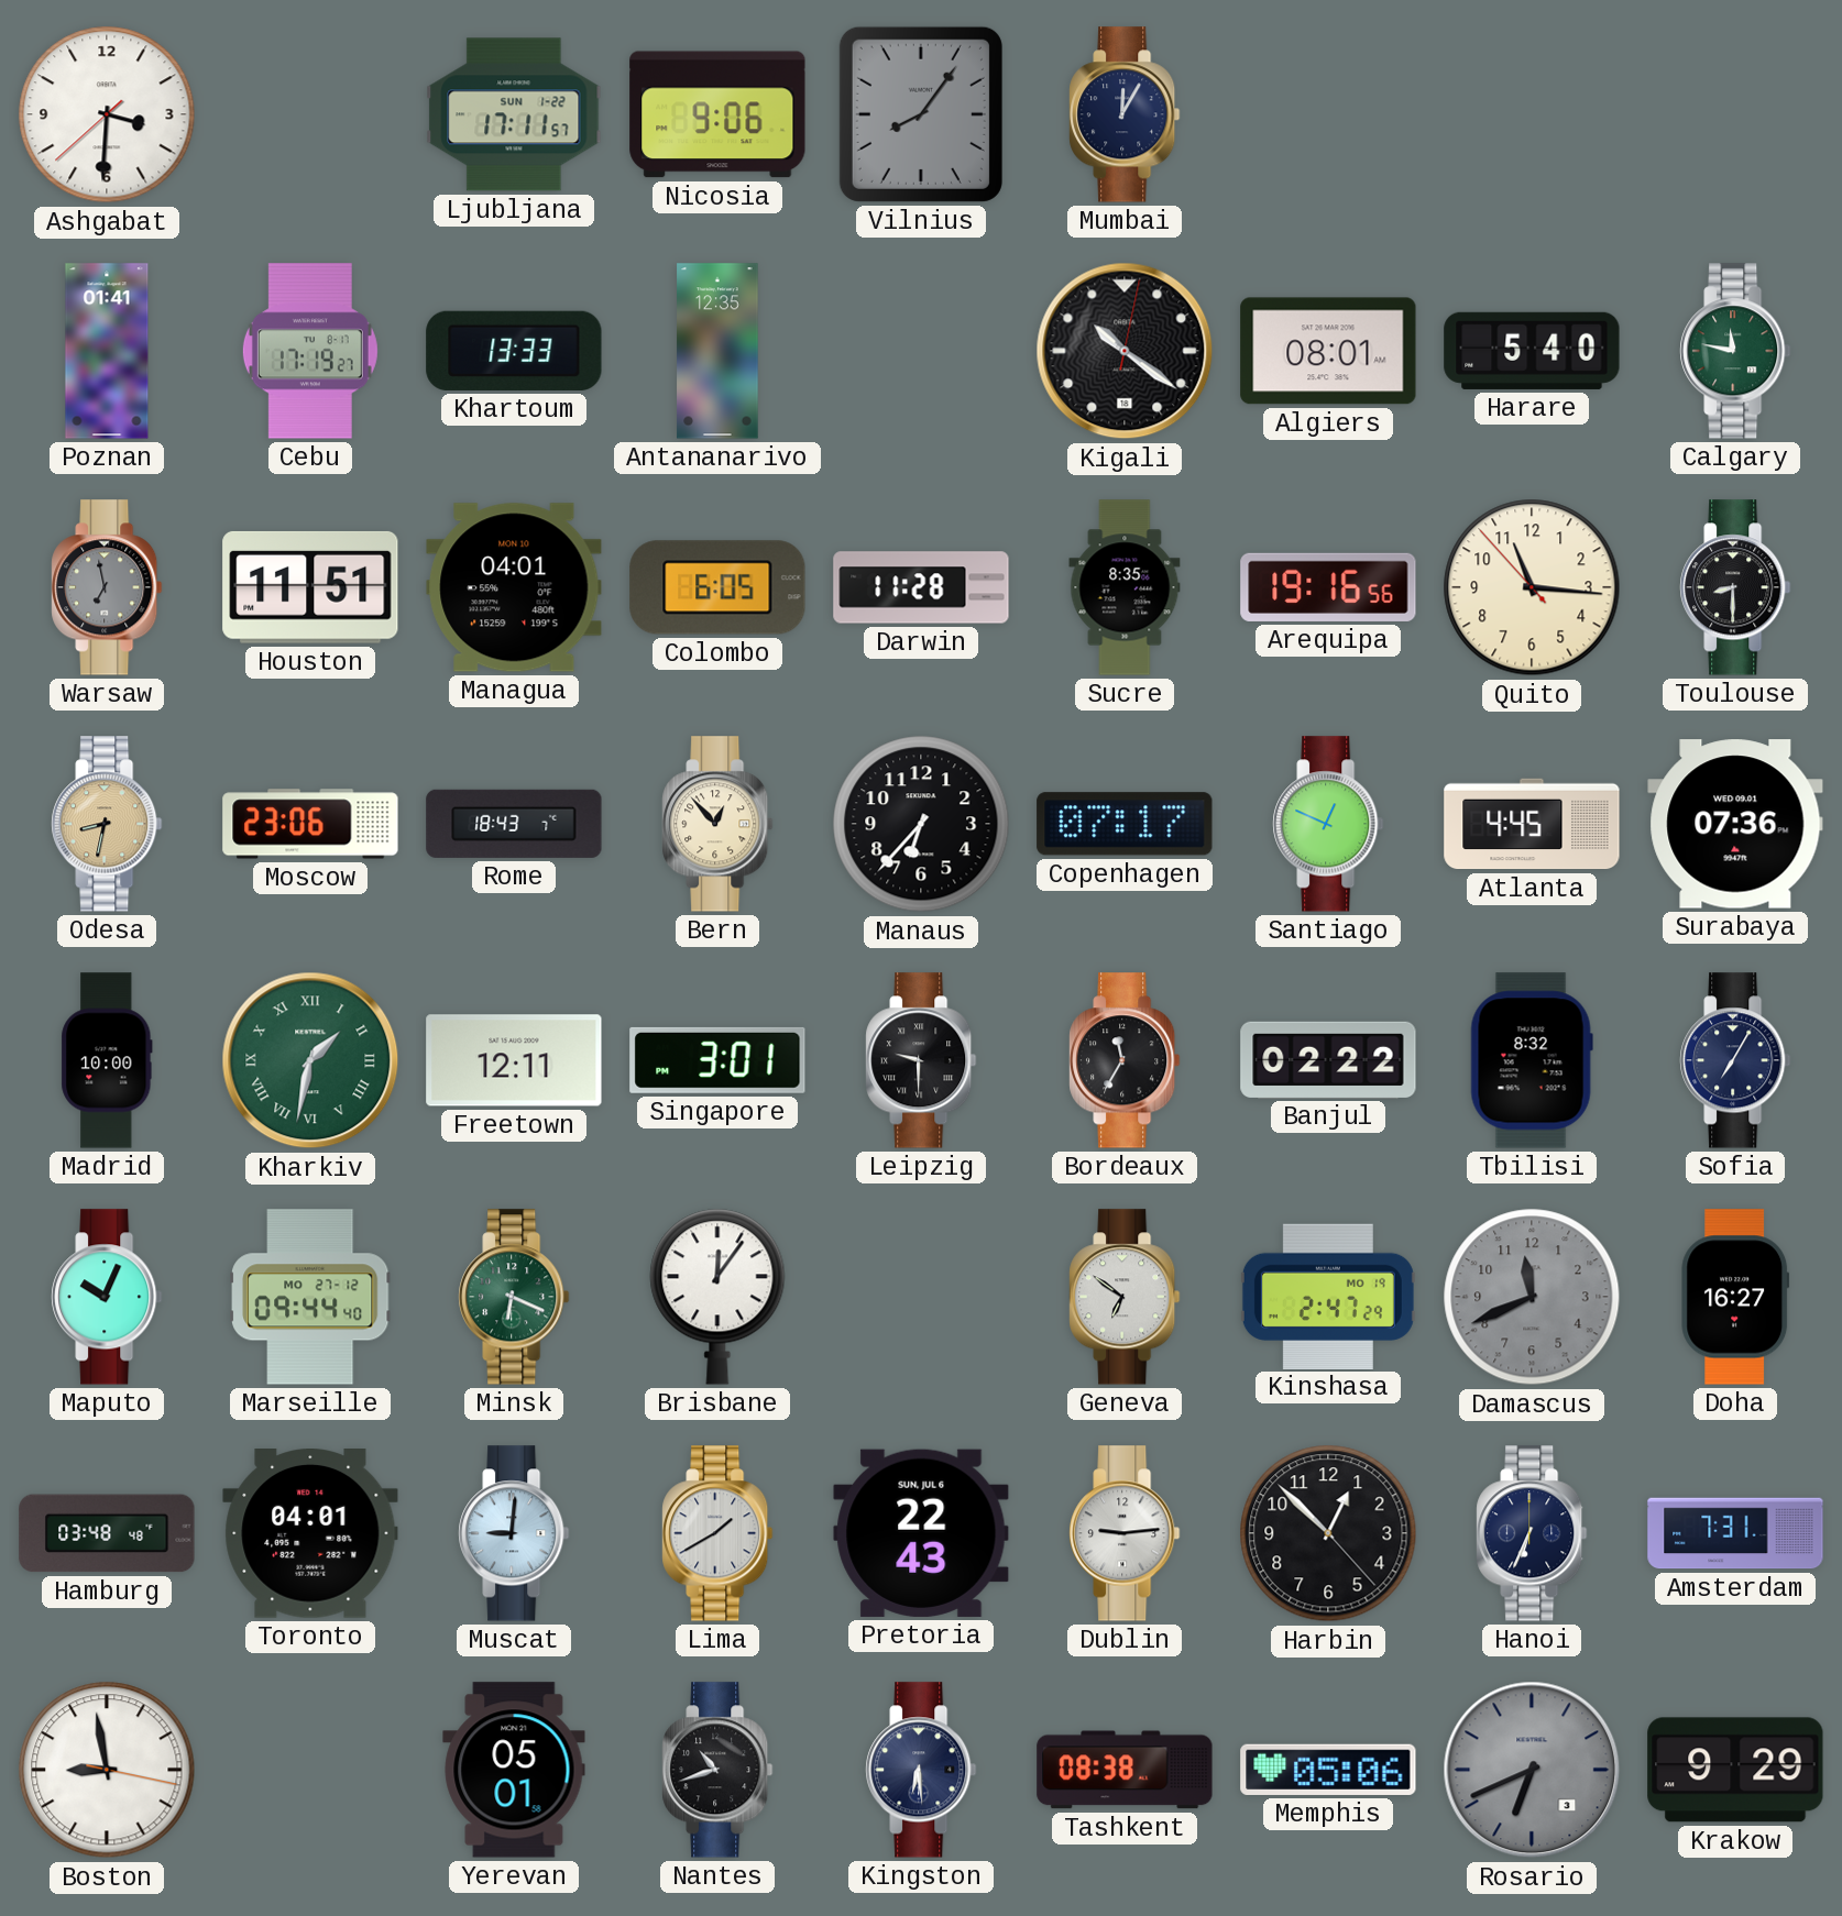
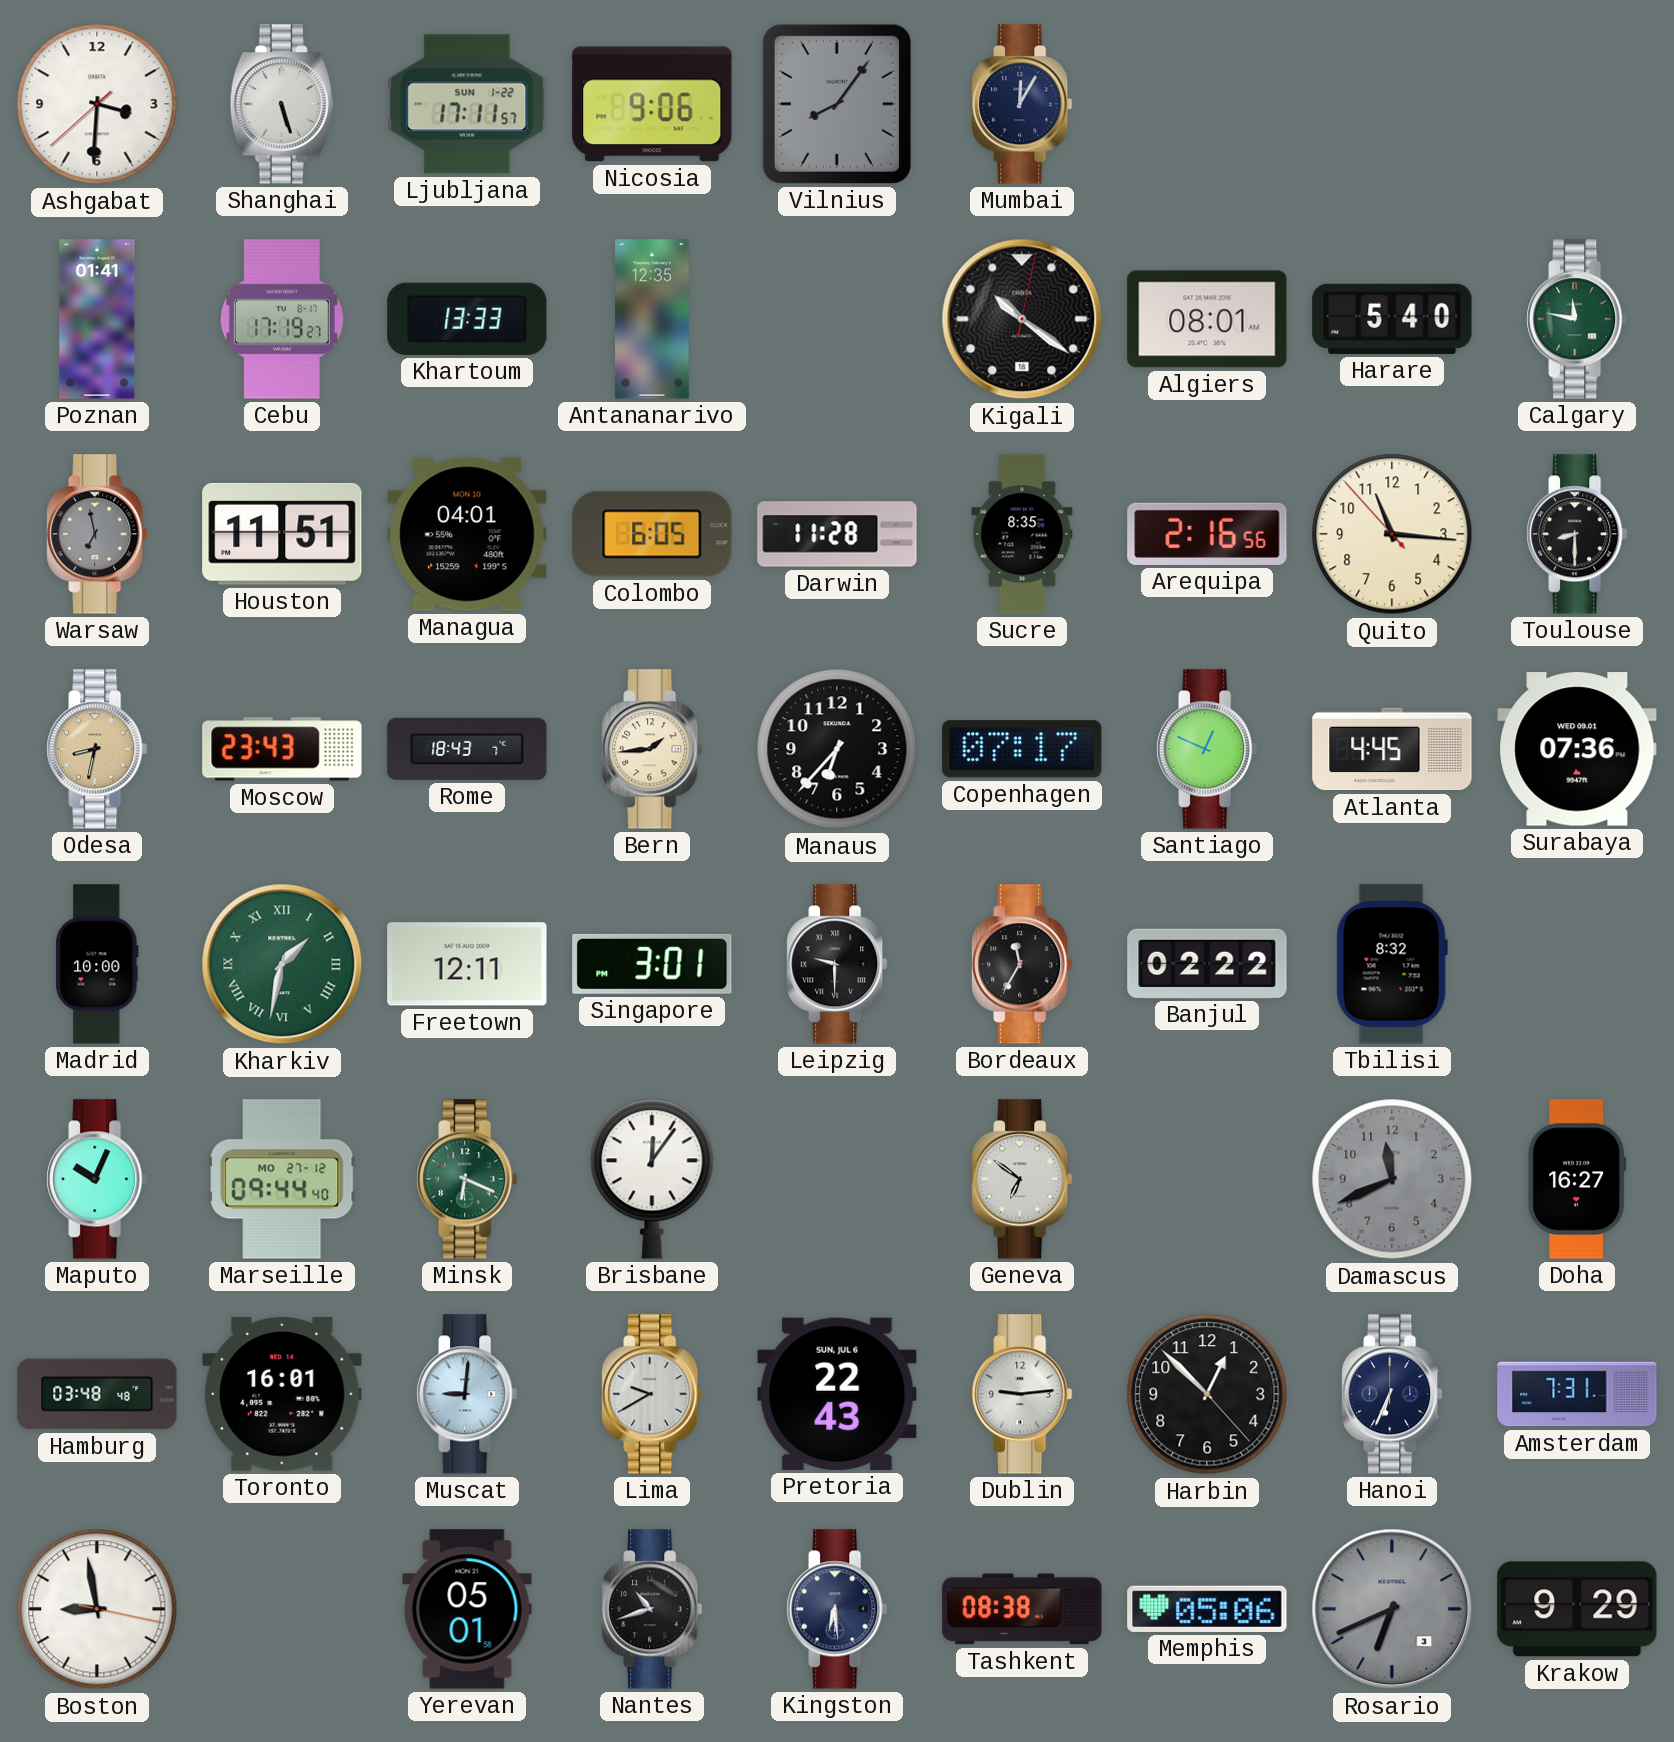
Shanghai: none -> 5:27 (282, 104)
Arequipa: 19:16 -> 2:16 (1207, 534)
Moscow: 23:06 -> 23:43 (282, 749)
Bern: 12:53 -> 1:44 (652, 749)
Sofia: 7:05 -> none (1735, 1060)
Kinshasa: 2:47 -> none (1328, 1296)
Toronto: 04:01 -> 16:01 (282, 1394)
Lima: 1:40 -> 9:40 (652, 1394)
